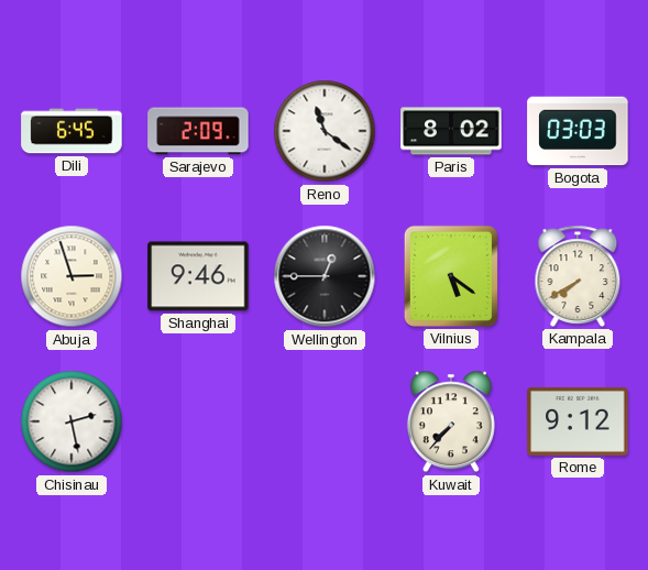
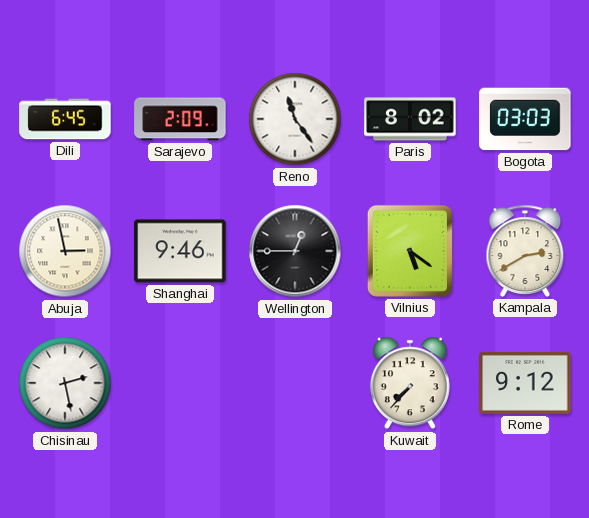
Reno: 11:21 -> 11:24 (295, 119)
Abuja: 2:57 -> 2:58 (65, 251)
Kampala: 7:40 -> 2:40 (525, 251)
